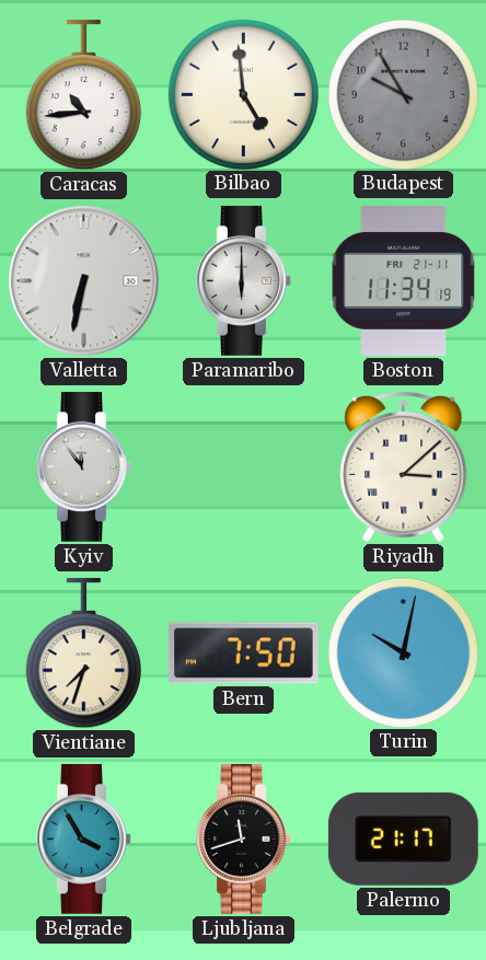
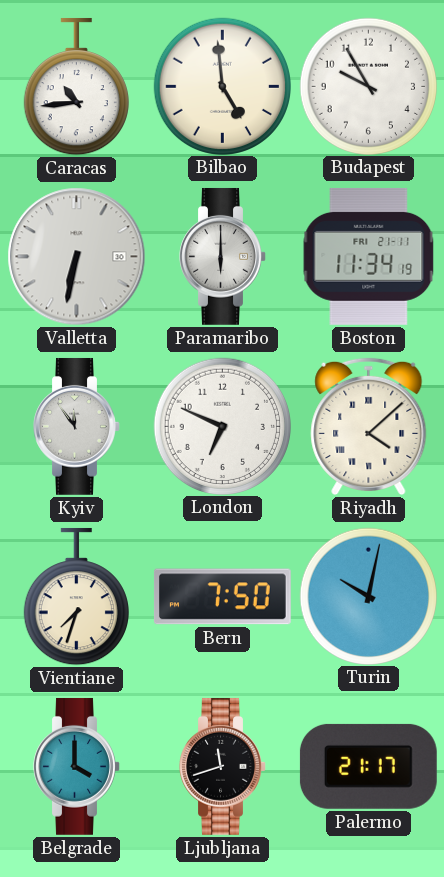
Budapest dial: grey -> white (368, 86)
London: none -> 6:49 (222, 426)
Riyadh: 3:08 -> 4:08 (369, 427)
Belgrade: 3:55 -> 4:00 (77, 766)
